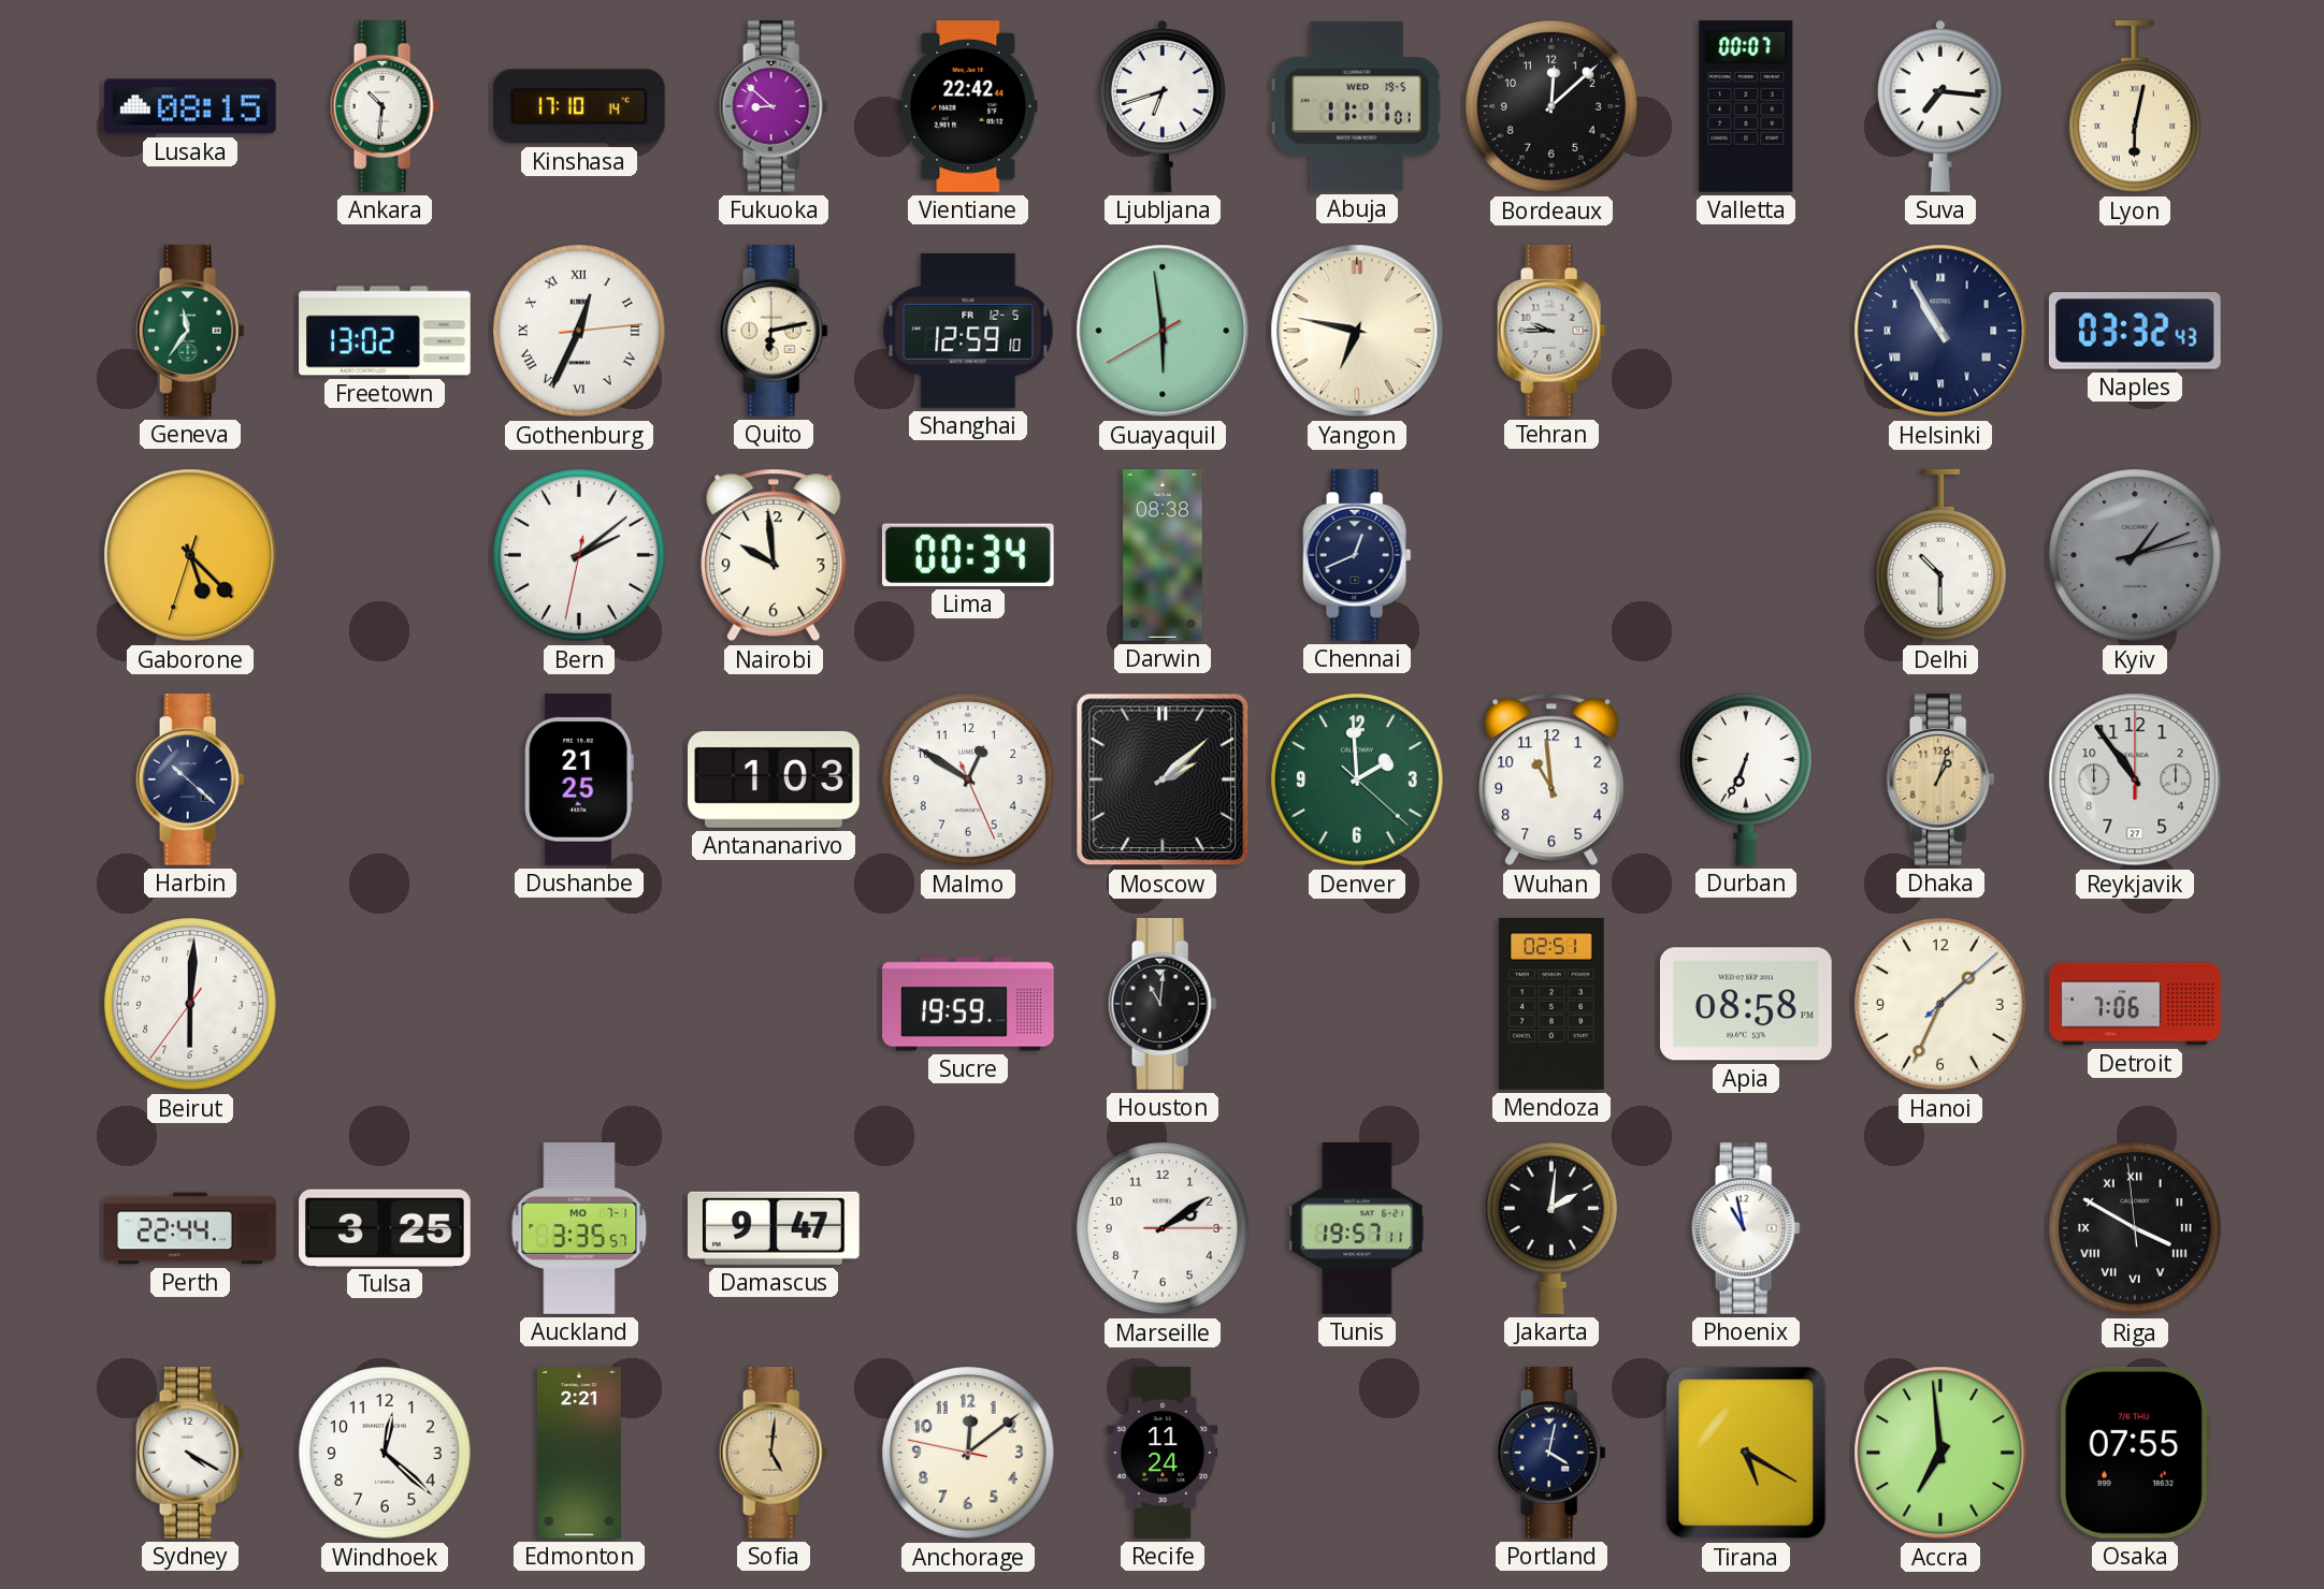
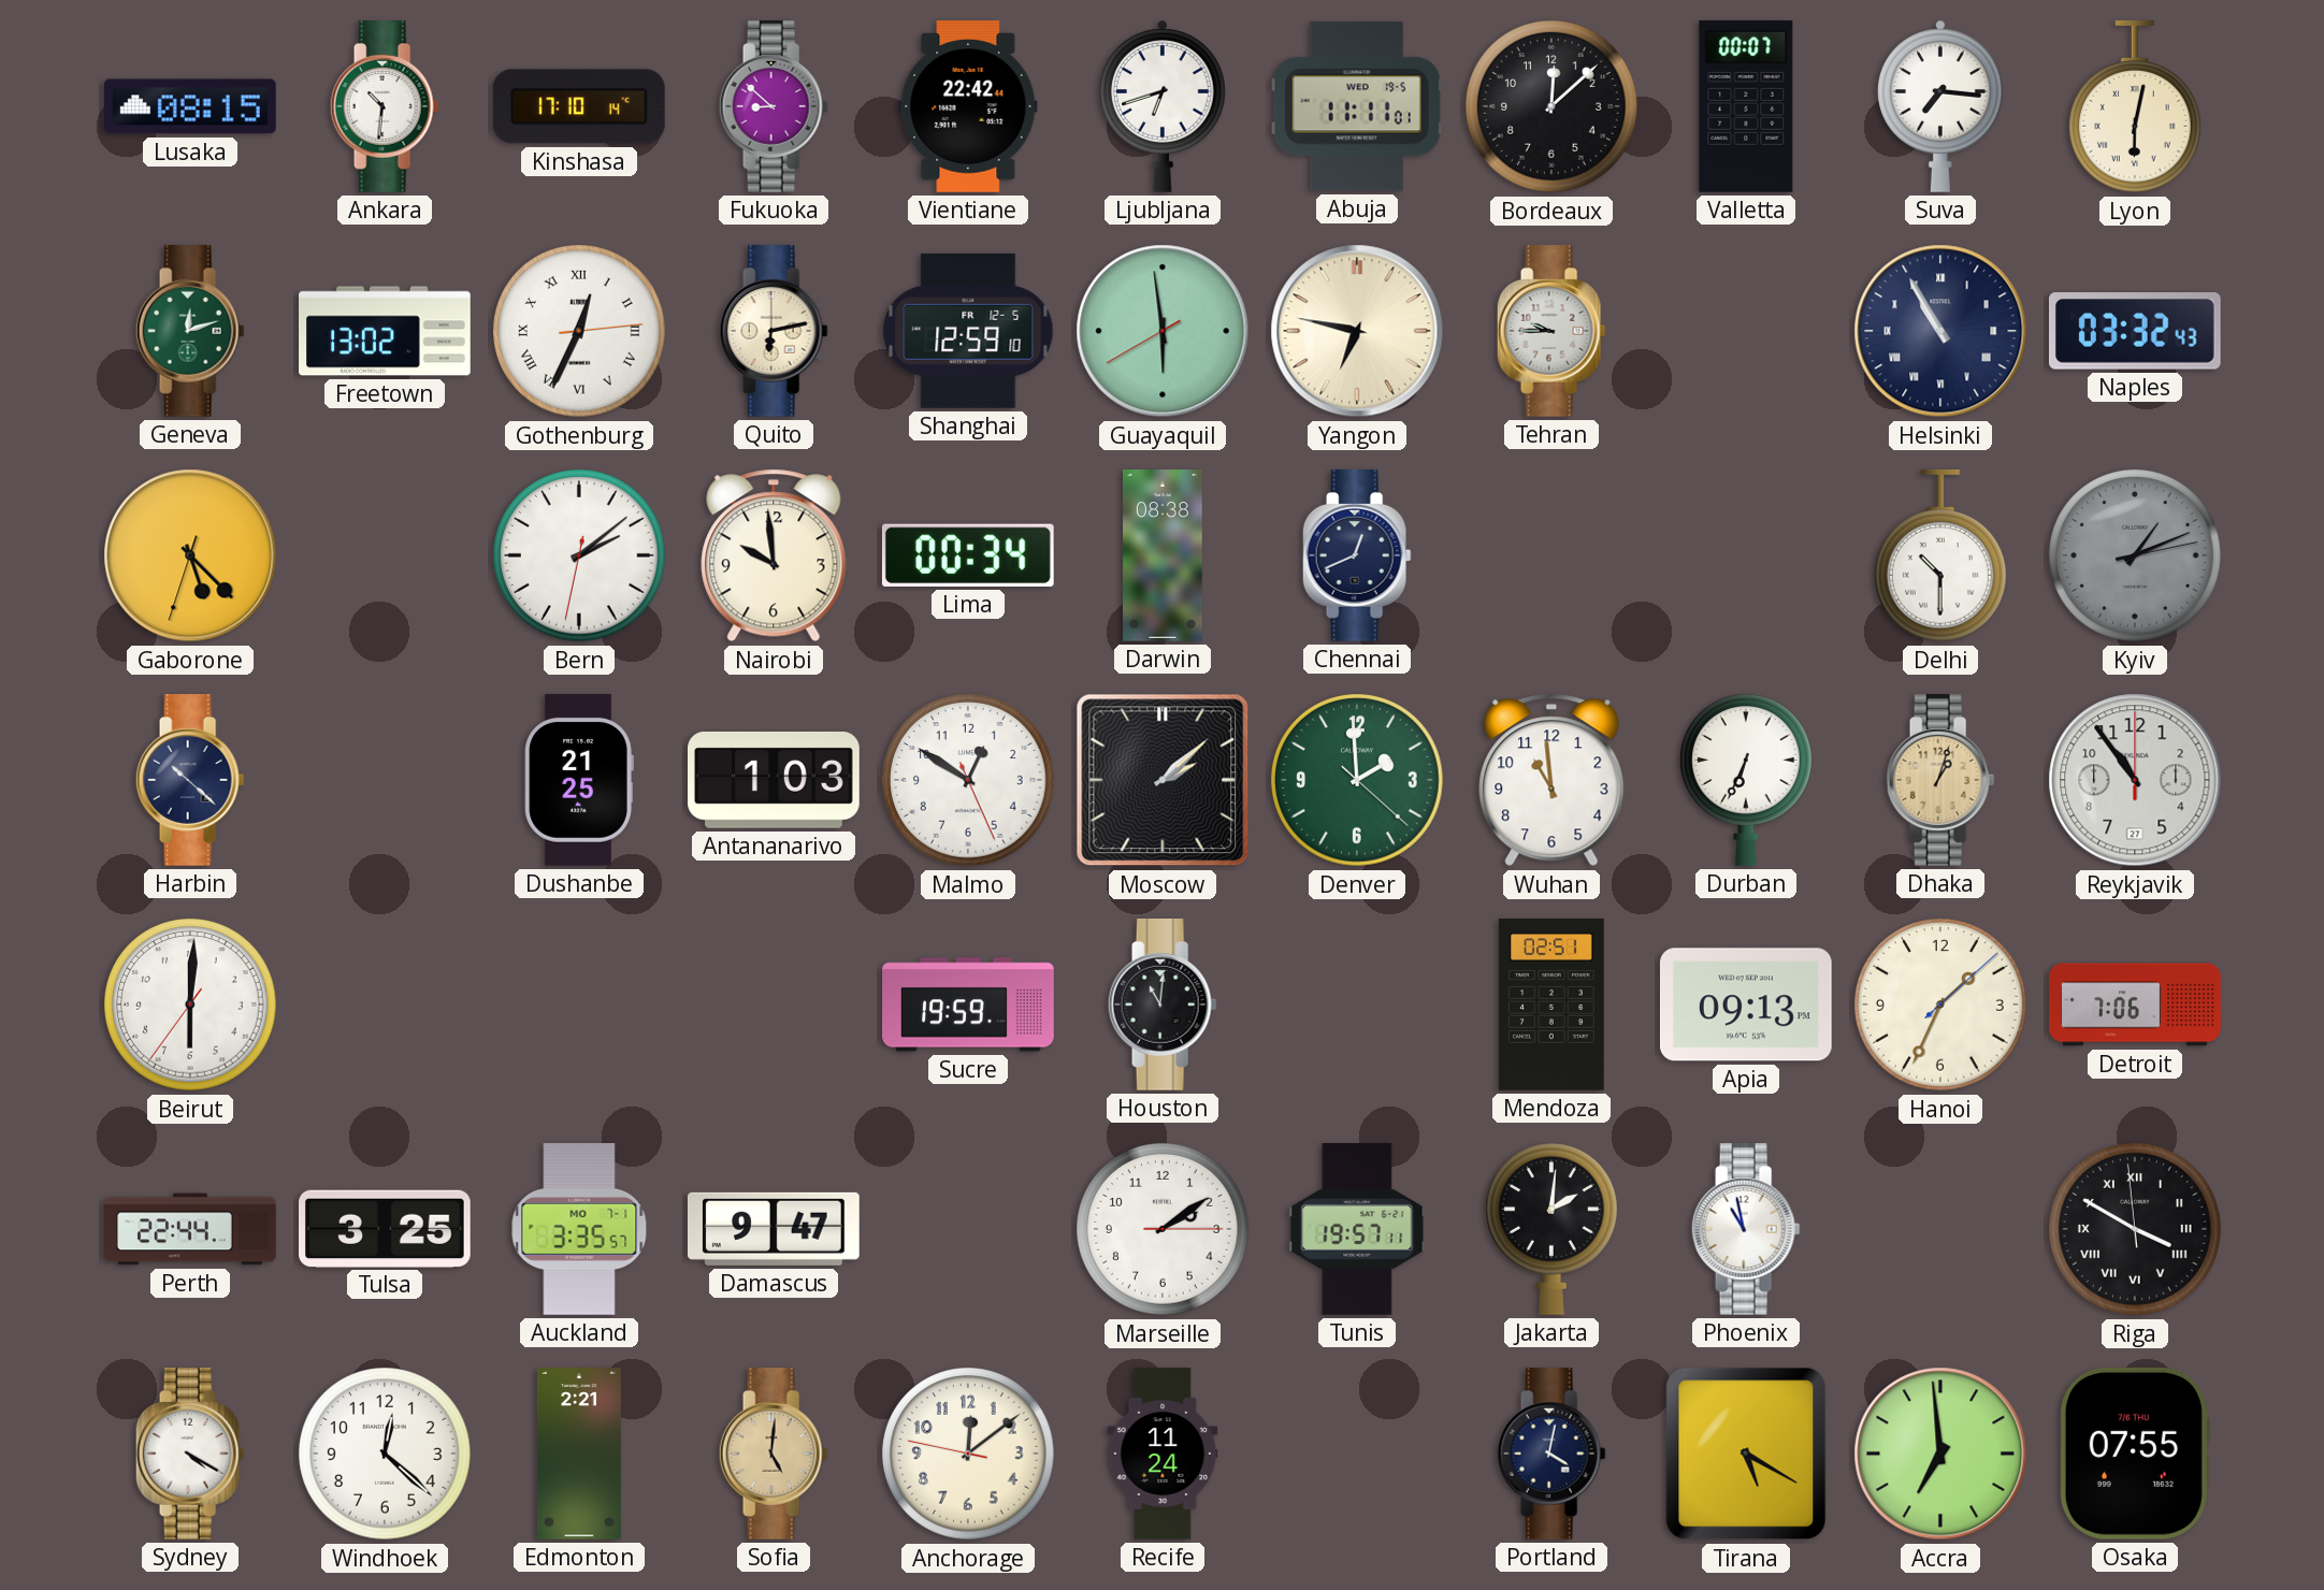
Geneva: 11:36 -> 12:12 (190, 332)
Apia: 08:58 -> 09:13 (1746, 1004)
